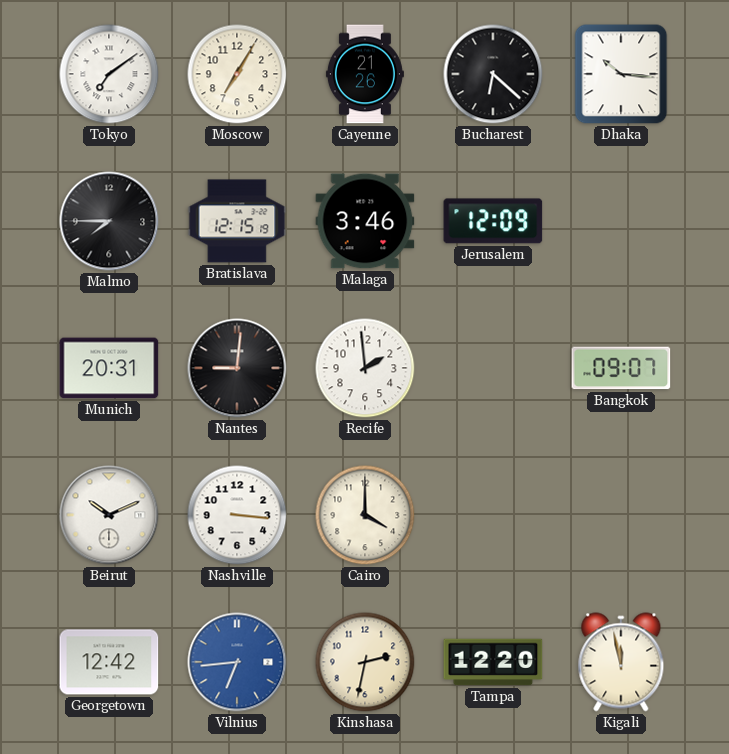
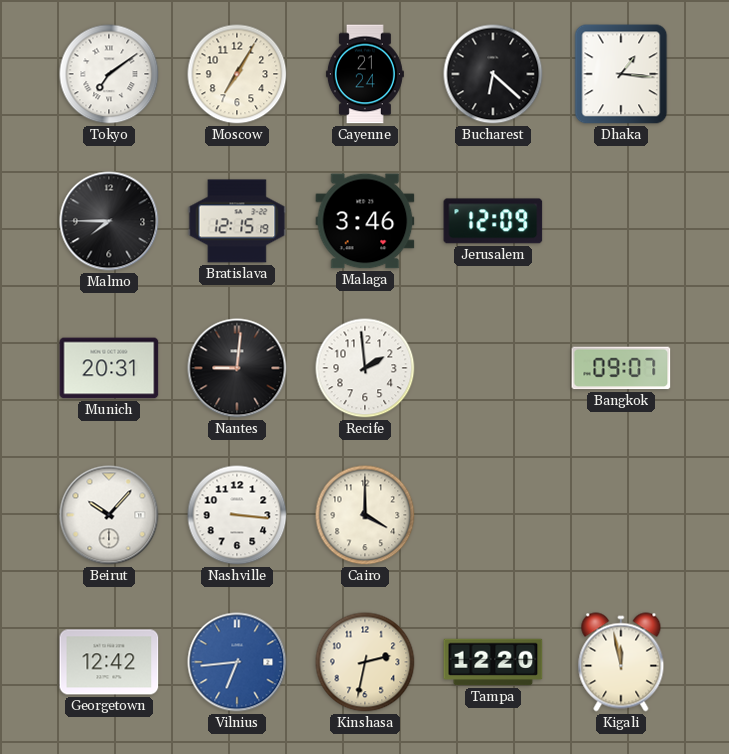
Cayenne: 21:26 -> 21:24 (365, 74)
Dhaka: 10:16 -> 1:16 (621, 74)
Beirut: 10:11 -> 10:07 (109, 515)
